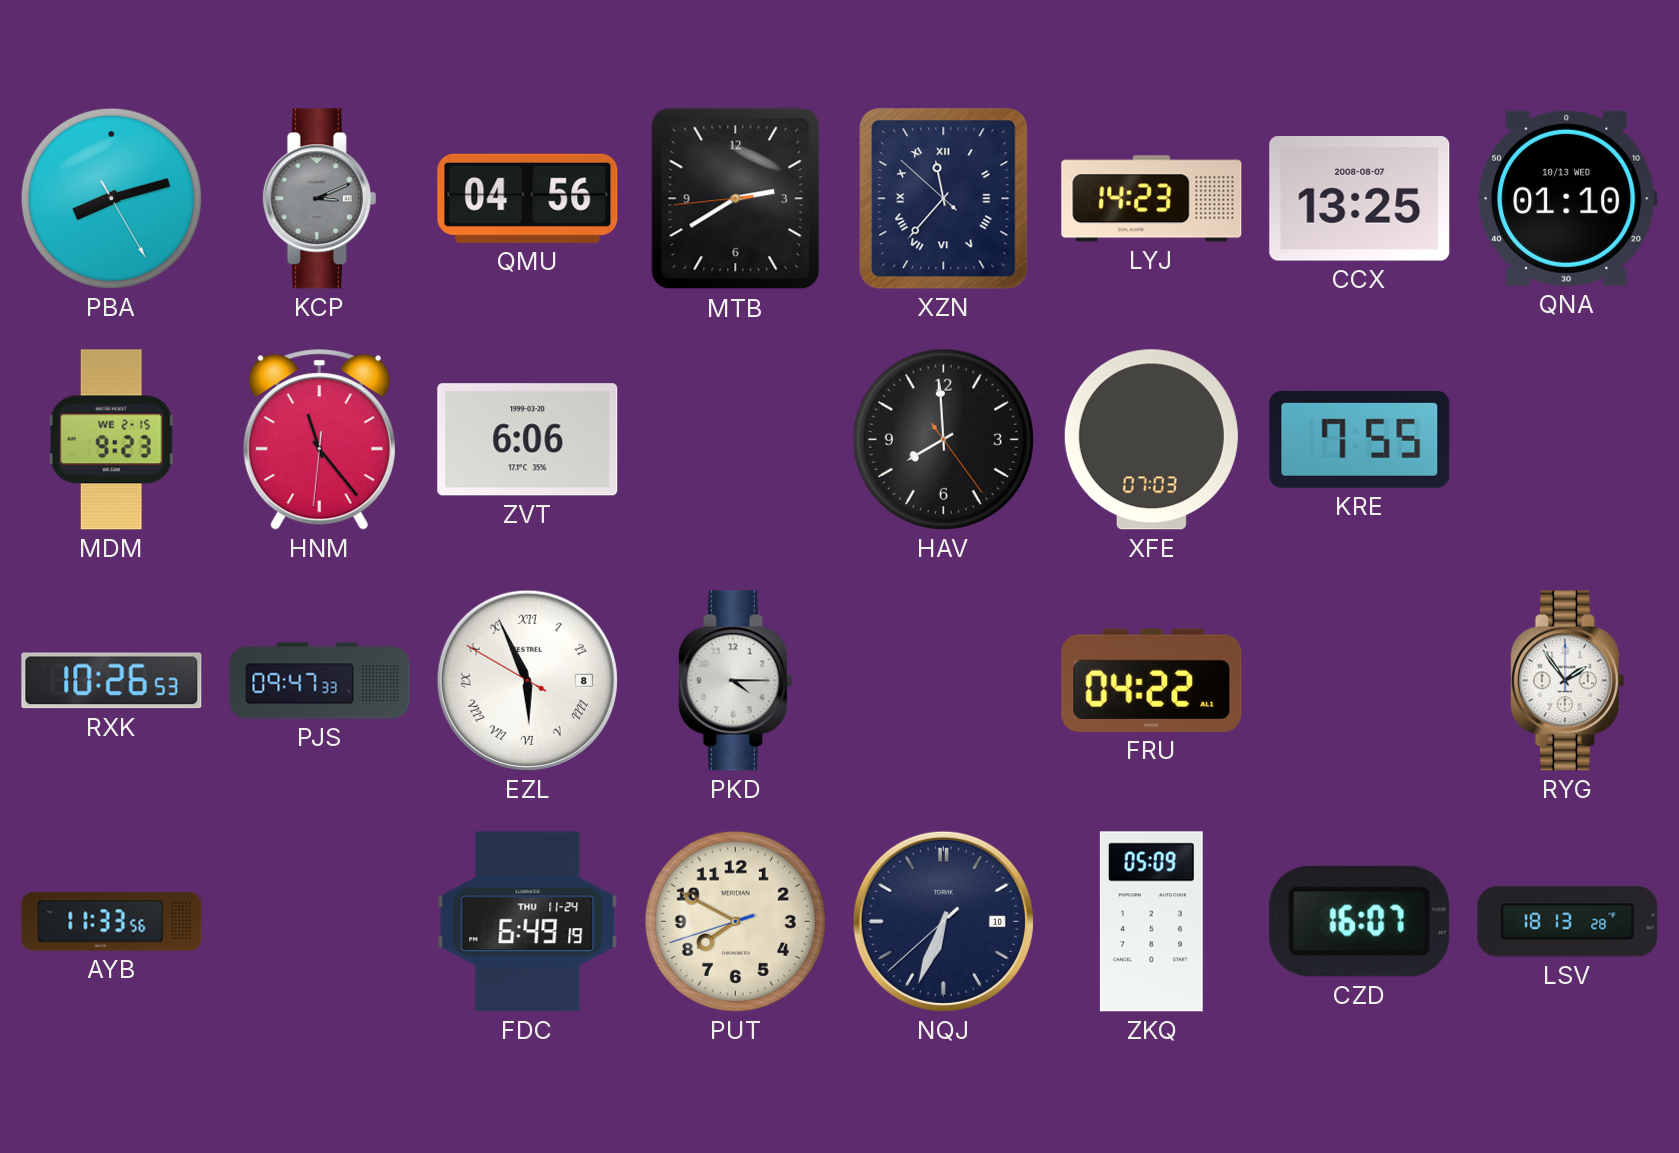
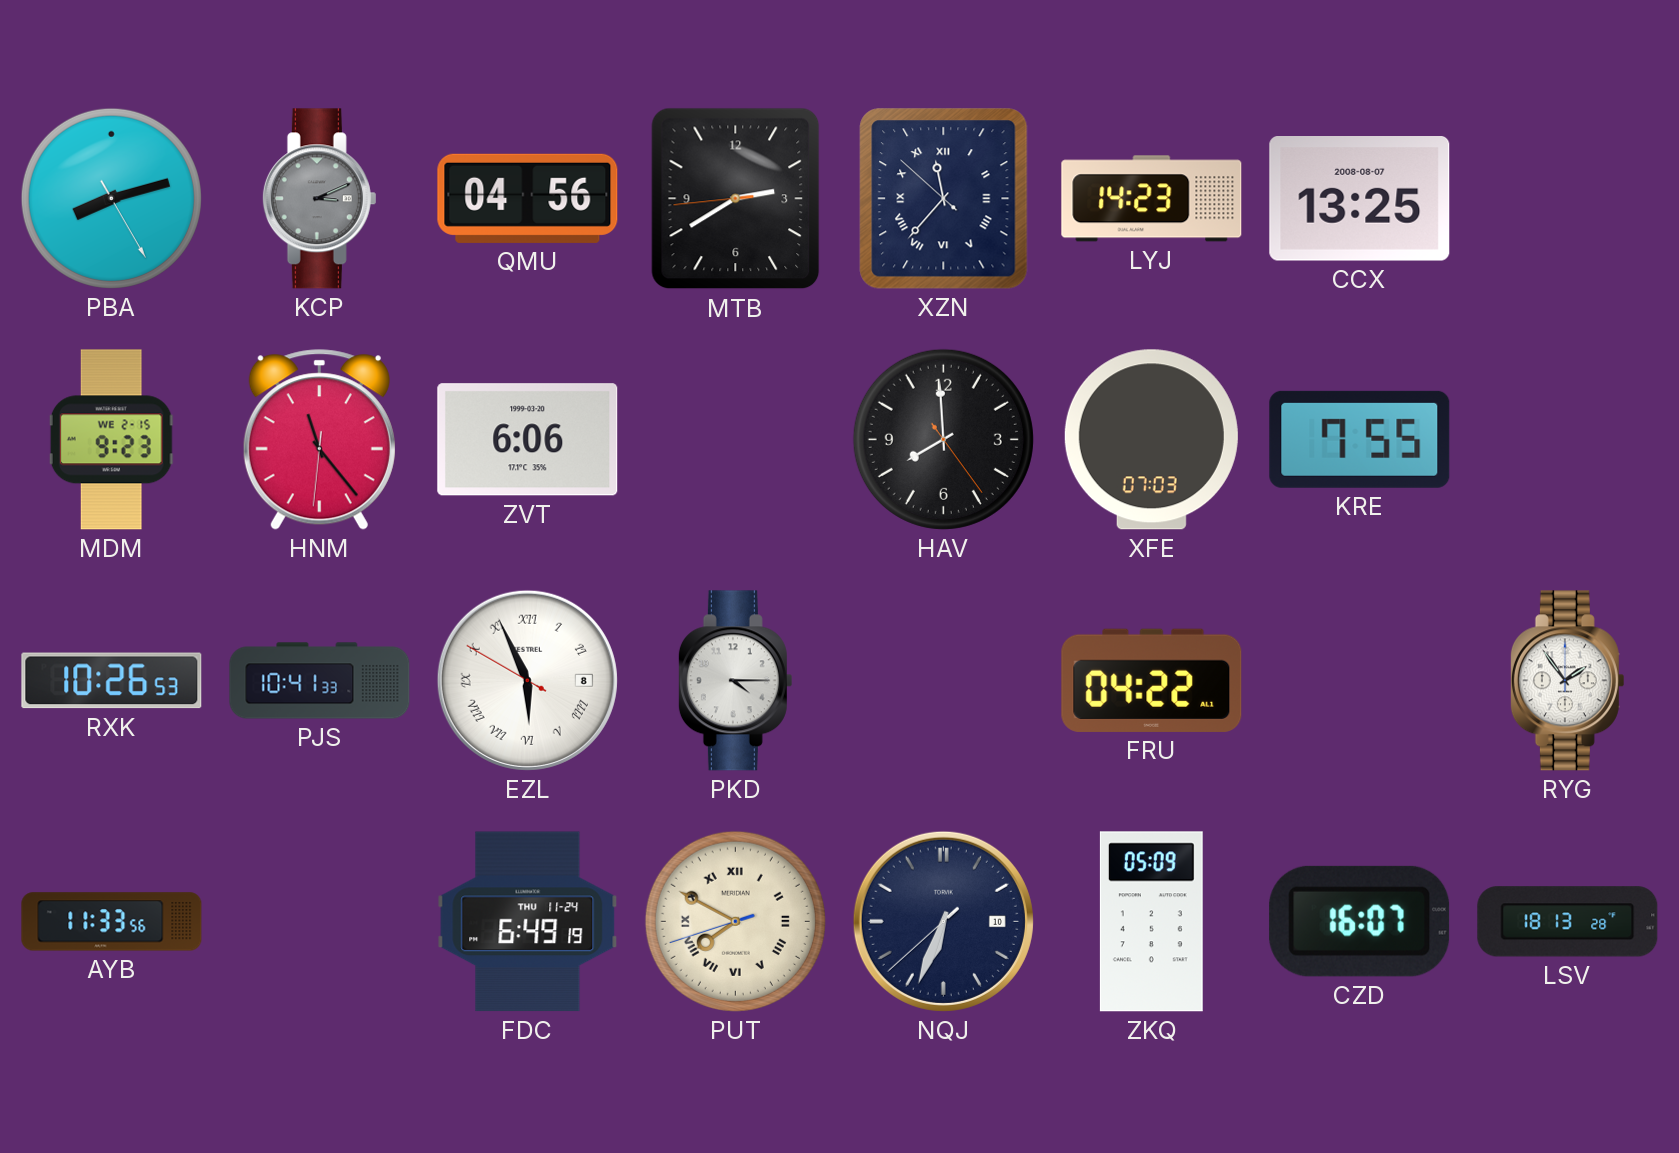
QNA: 01:10 -> none (1568, 198)
PJS: 09:47 -> 10:41 (320, 681)
PUT numerals: Arabic -> Roman (735, 921)
